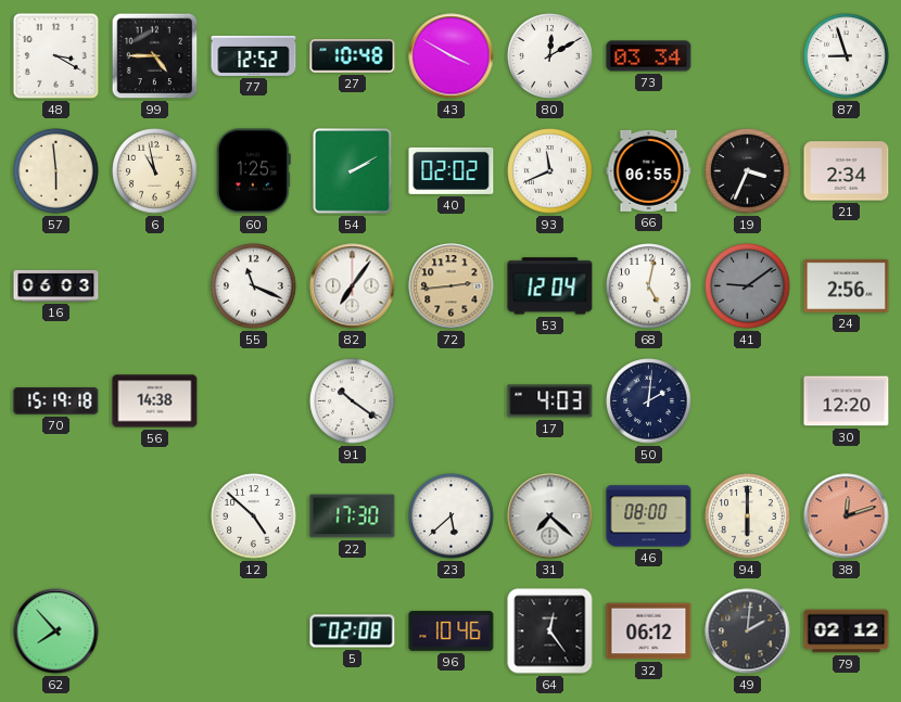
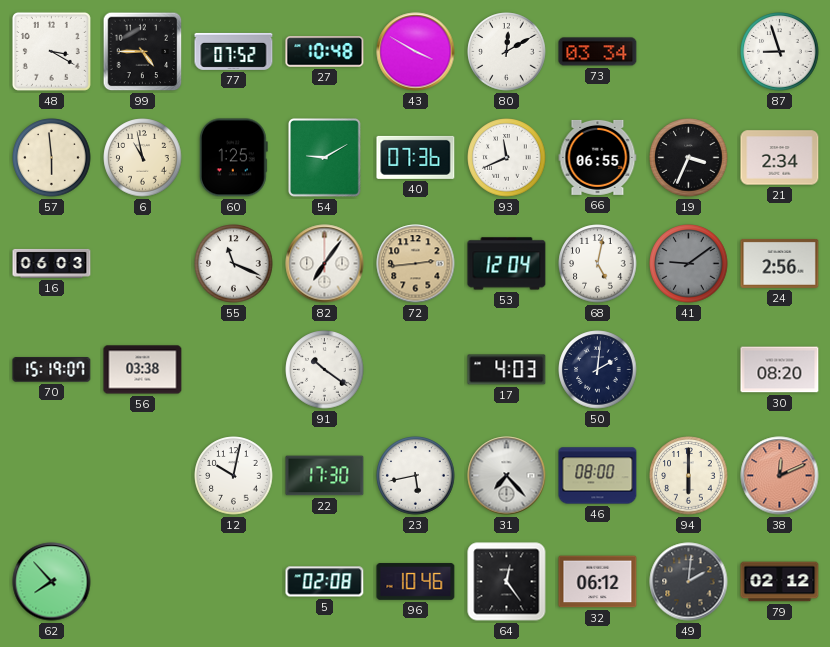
77: 12:52 -> 07:52 (234, 51)
54: 2:10 -> 9:10 (325, 158)
40: 02:02 -> 07:36 (416, 157)
70: 15:19:18 -> 15:19:07 (52, 370)
56: 14:38 -> 03:38 (143, 370)
30: 12:20 -> 08:20 (780, 370)
12: 4:52 -> 10:02 (234, 476)
23: 5:38 -> 5:43 (416, 476)
31: 7:22 -> 7:23 (507, 476)
38: 12:12 -> 12:11 (780, 476)
